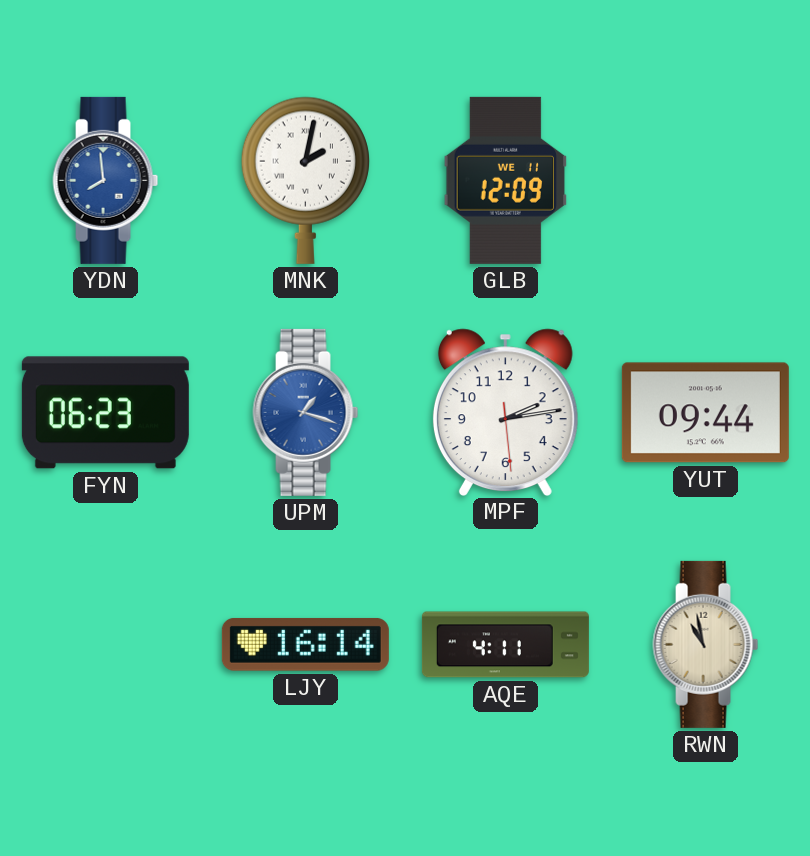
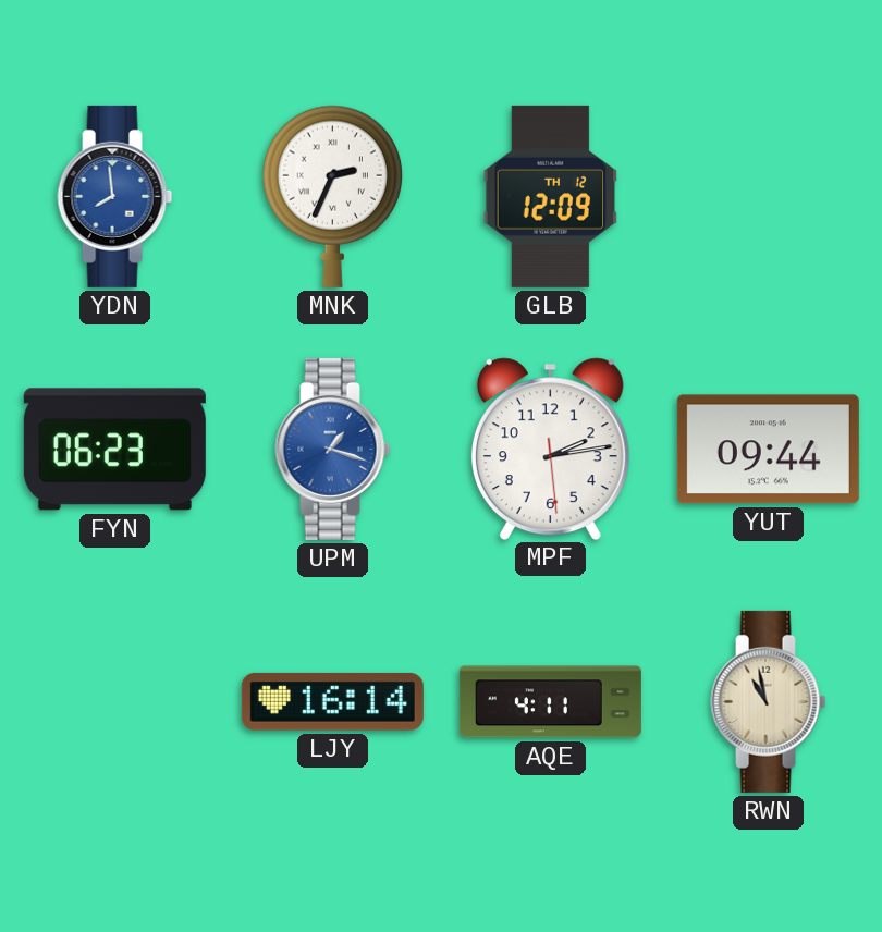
MNK: 2:02 -> 2:34 (332, 196)
GLB date: WE 11 -> TH 12 (551, 196)
